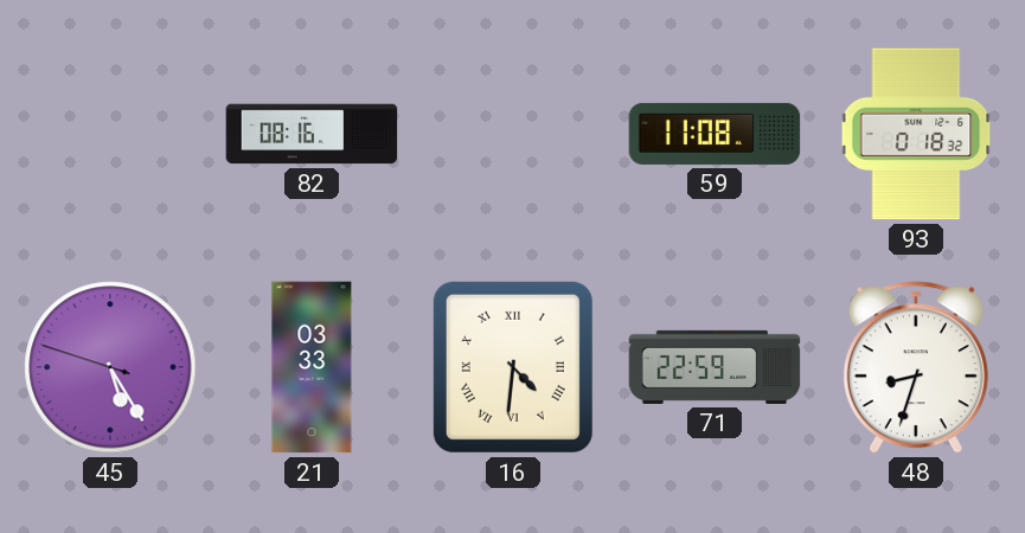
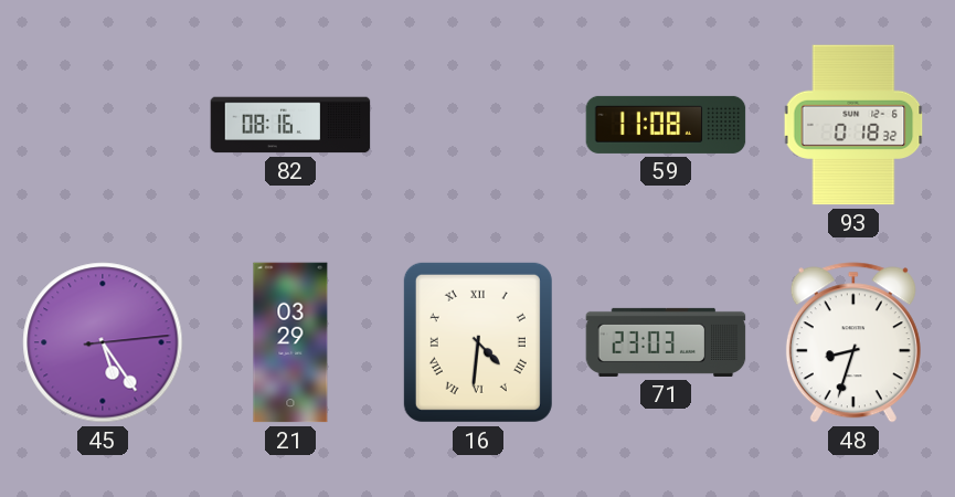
45: 5:24:48 -> 5:24:14 (103, 342)
21: 03:33 -> 03:29 (290, 342)
71: 22:59 -> 23:03 (666, 342)
